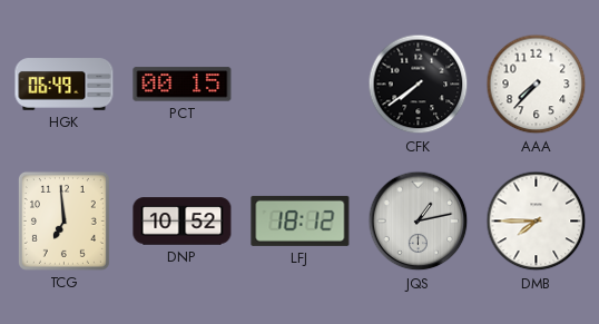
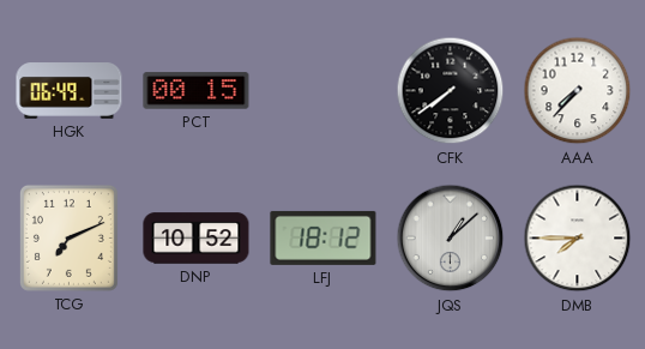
TCG: 6:59 -> 7:11 (68, 237)
JQS: 1:13 -> 1:08 (451, 239)
